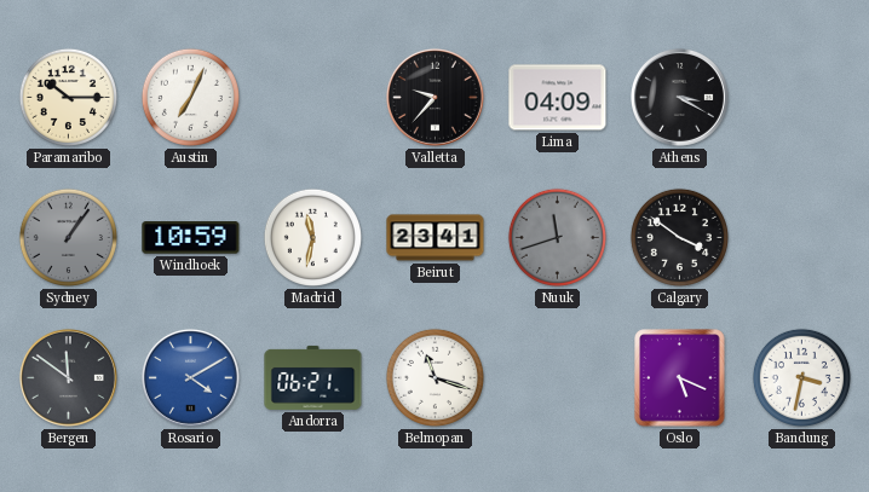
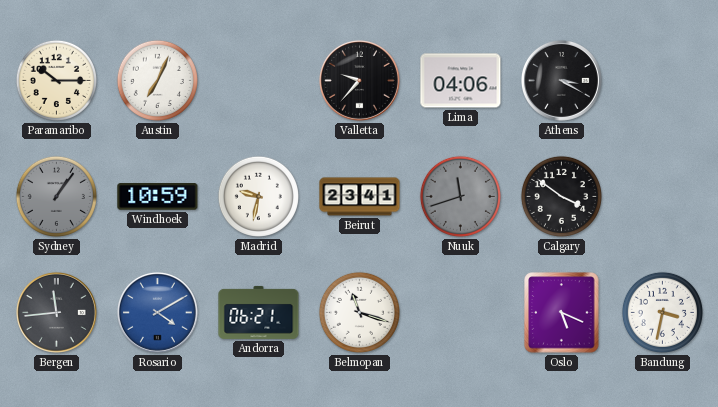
Lima: 04:09 -> 04:06 (461, 81)
Madrid: 11:32 -> 9:32 (258, 196)
Bergen: 11:51 -> 11:44 (56, 312)
